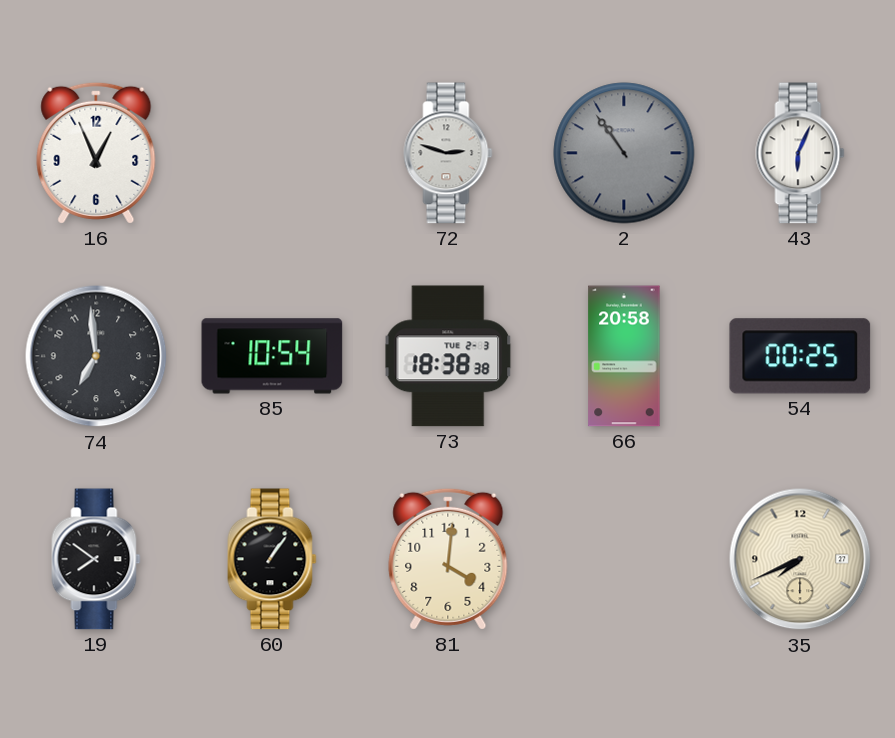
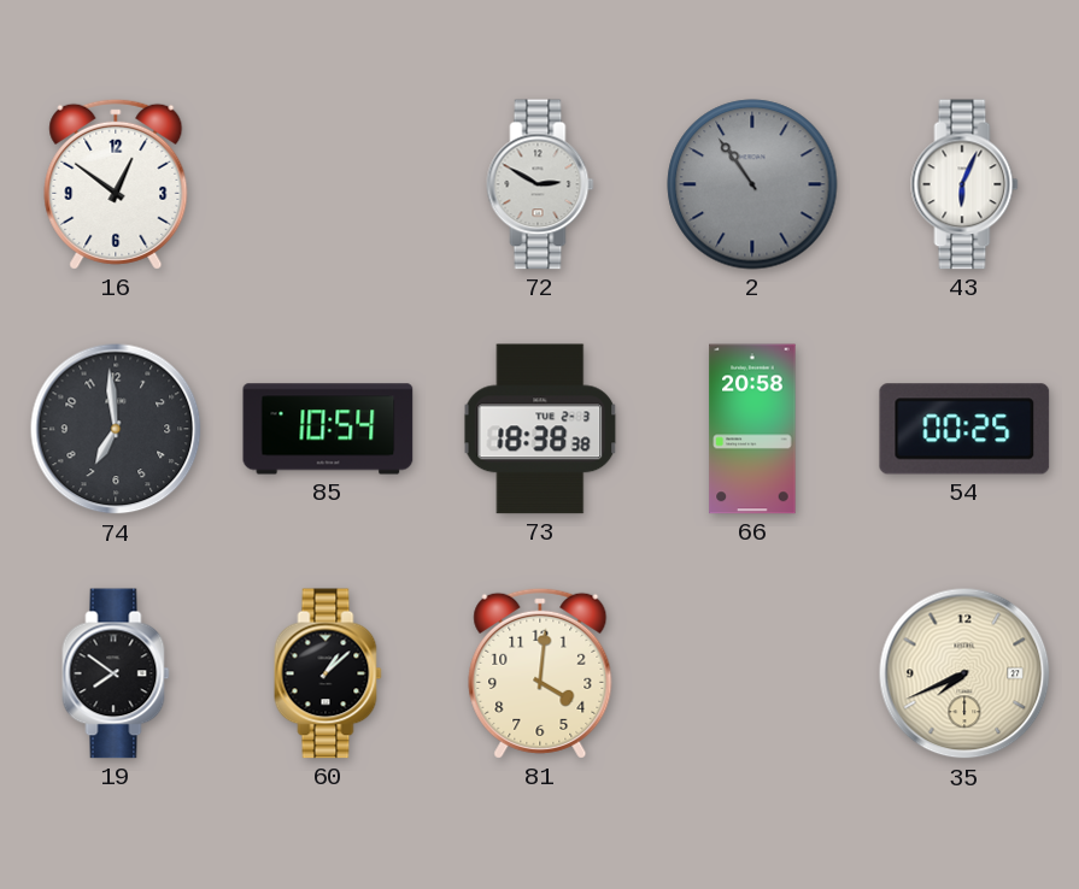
16: 12:56 -> 12:51 (116, 184)
72: 2:48 -> 2:50 (540, 184)
60: 1:06 -> 1:08 (328, 673)
